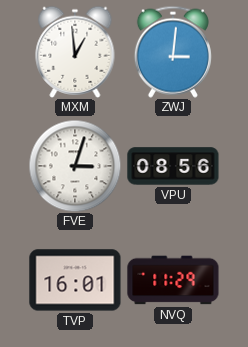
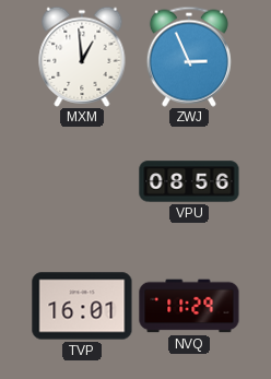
ZWJ: 3:01 -> 2:56 (189, 57)
FVE: 3:03 -> none (75, 166)
